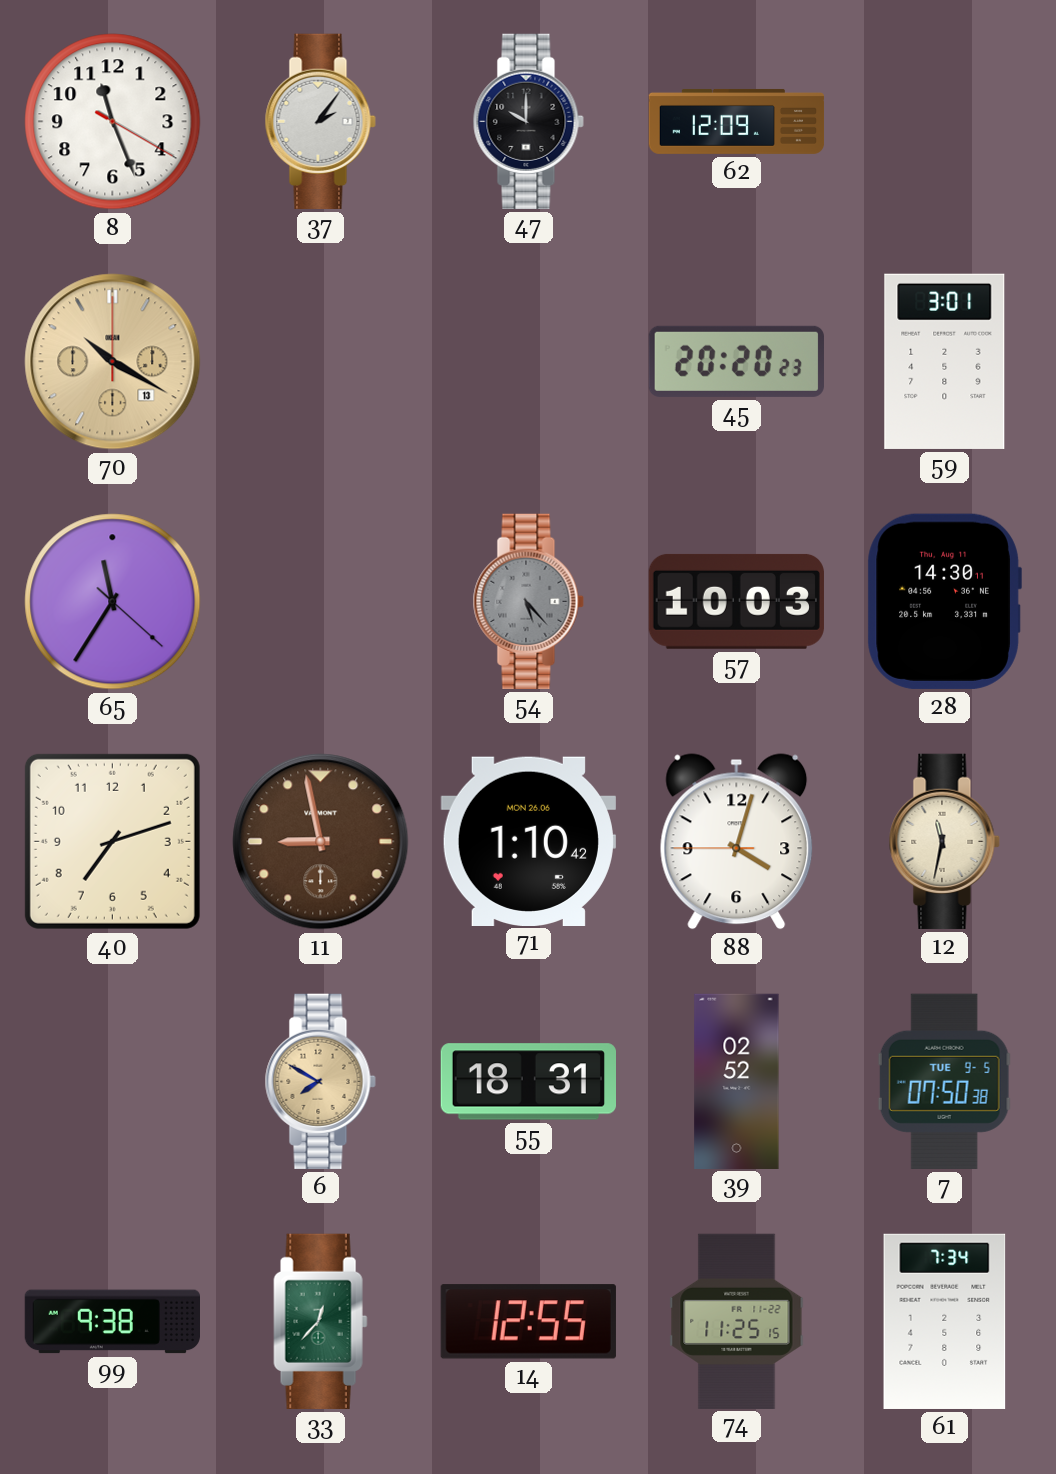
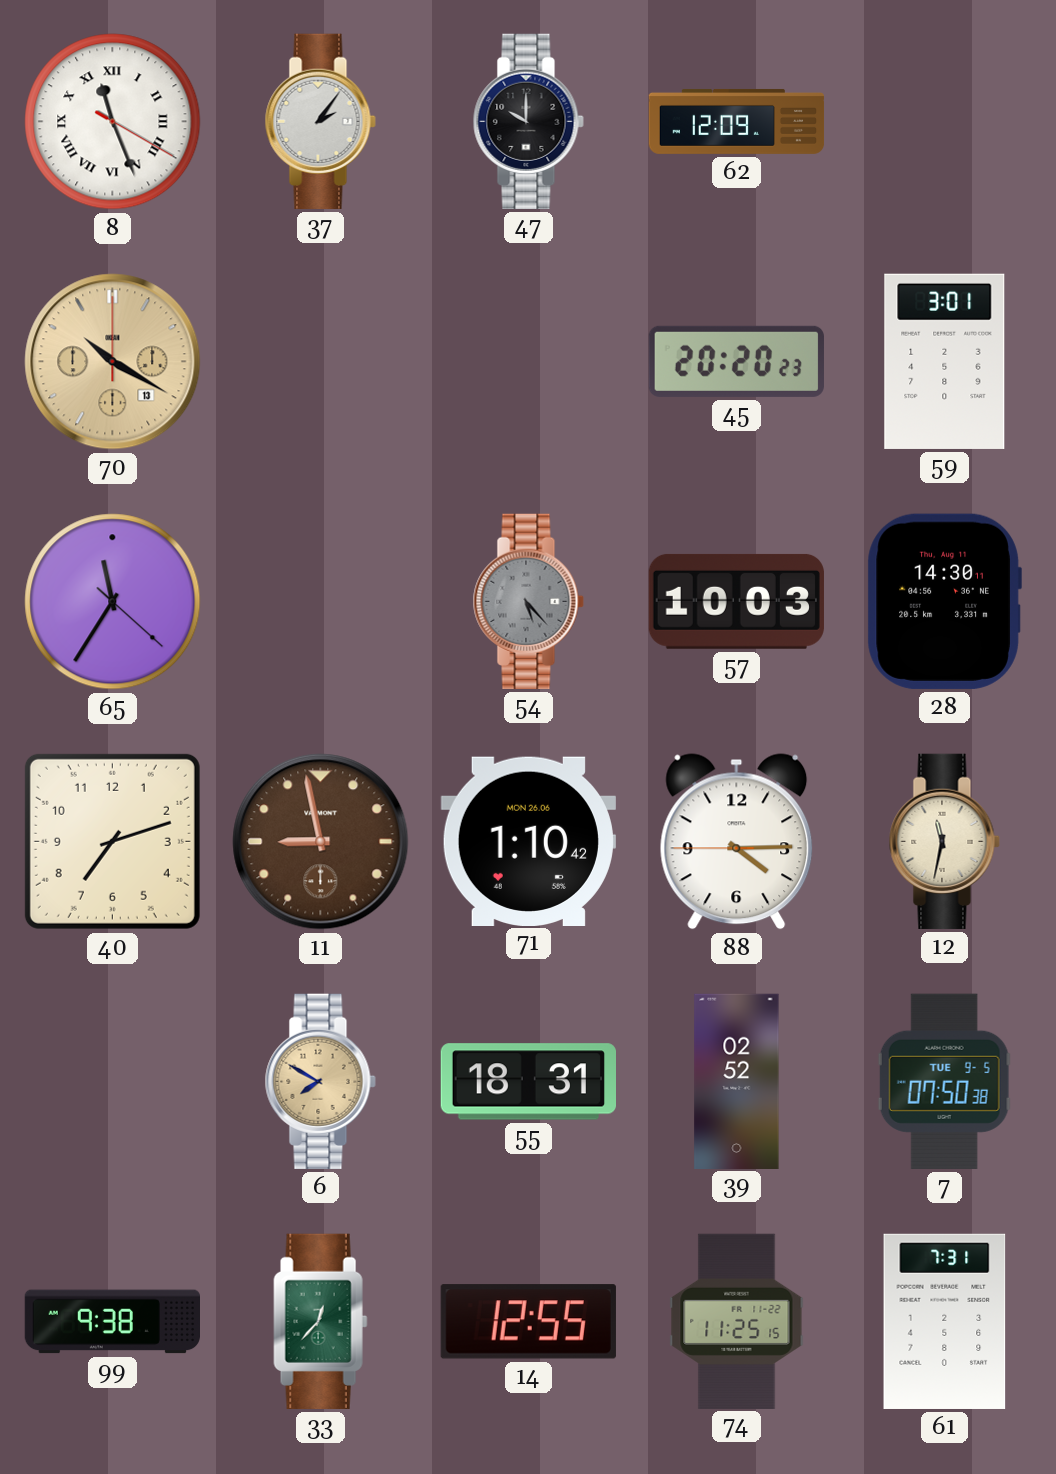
8 numerals: Arabic -> Roman (113, 122)
88: 4:02 -> 4:14 (737, 842)
61: 7:34 -> 7:31 (945, 1321)
